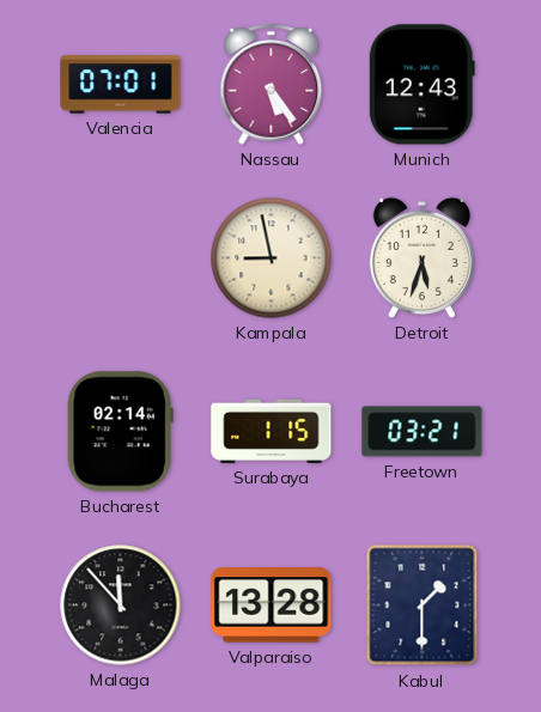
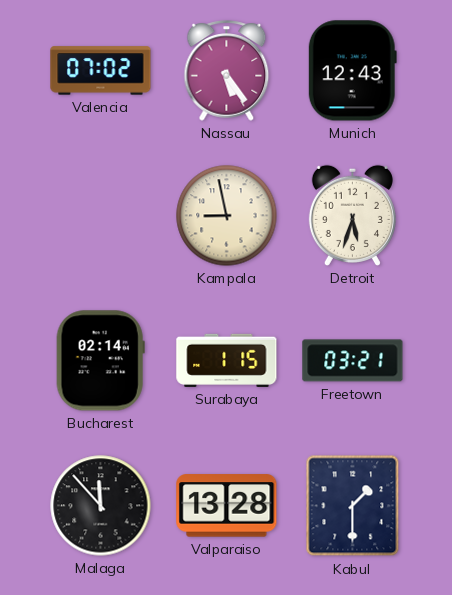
Valencia: 07:01 -> 07:02 (101, 71)
